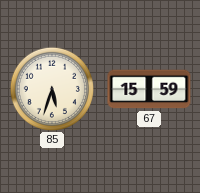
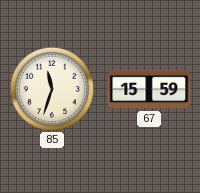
85: 5:33 -> 11:33 (51, 88)
